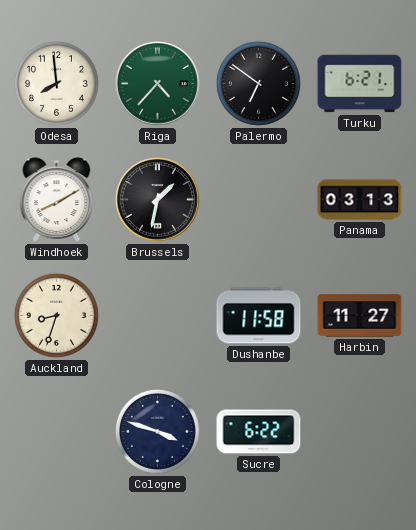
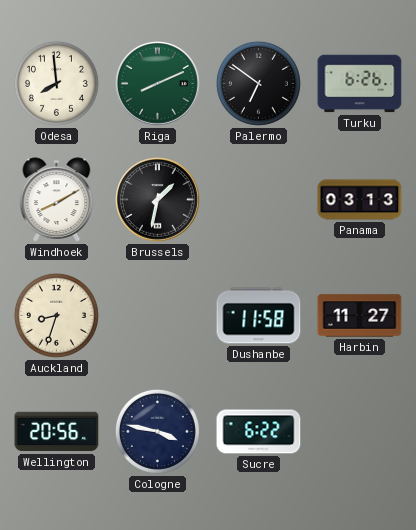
Riga: 4:37 -> 8:11 (158, 84)
Turku: 6:21 -> 6:26 (360, 84)
Wellington: none -> 20:56 (57, 432)
Cologne: 3:48 -> 3:47 (157, 431)
